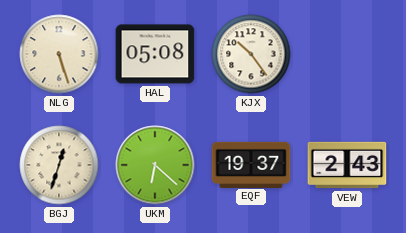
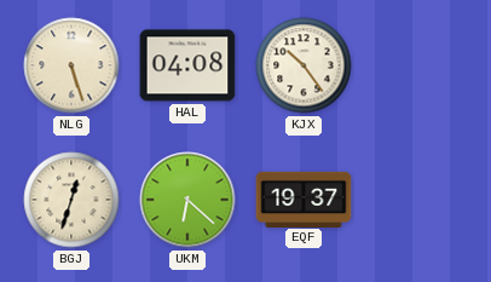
HAL: 05:08 -> 04:08 (187, 65)
VEW: 2:43 -> none (347, 165)
